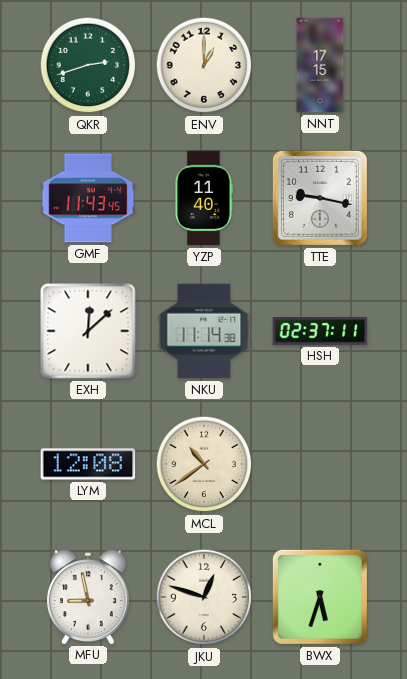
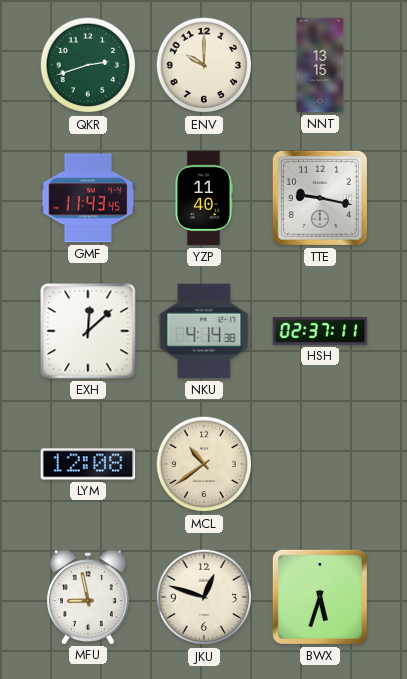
ENV: 1:00 -> 10:00 (204, 65)
NNT: 17:15 -> 13:15 (320, 65)
NKU: 11:14 -> 4:14 (204, 331)
